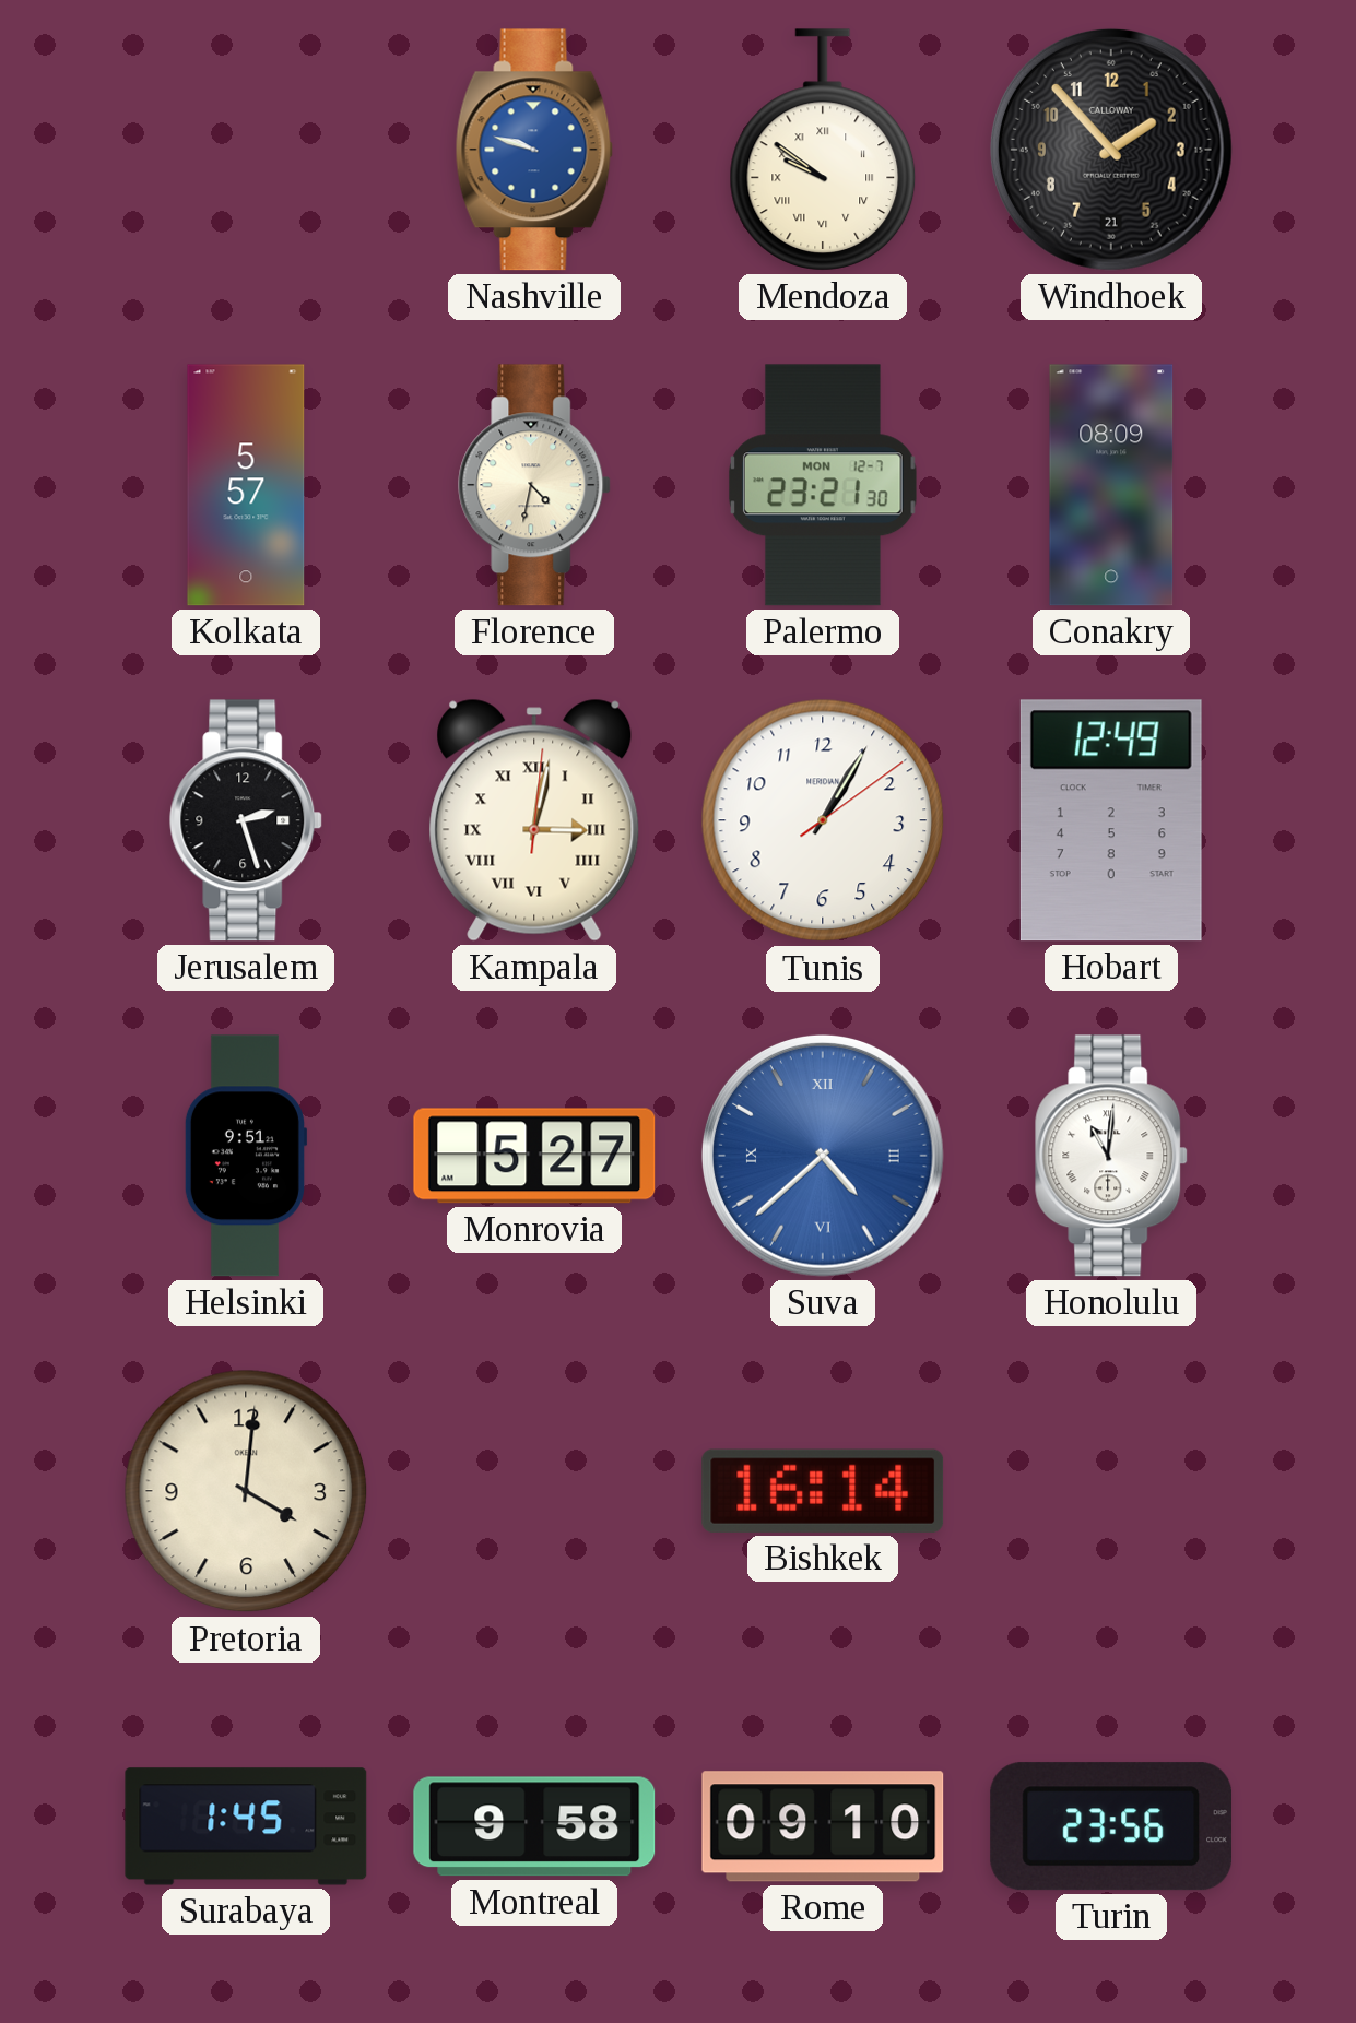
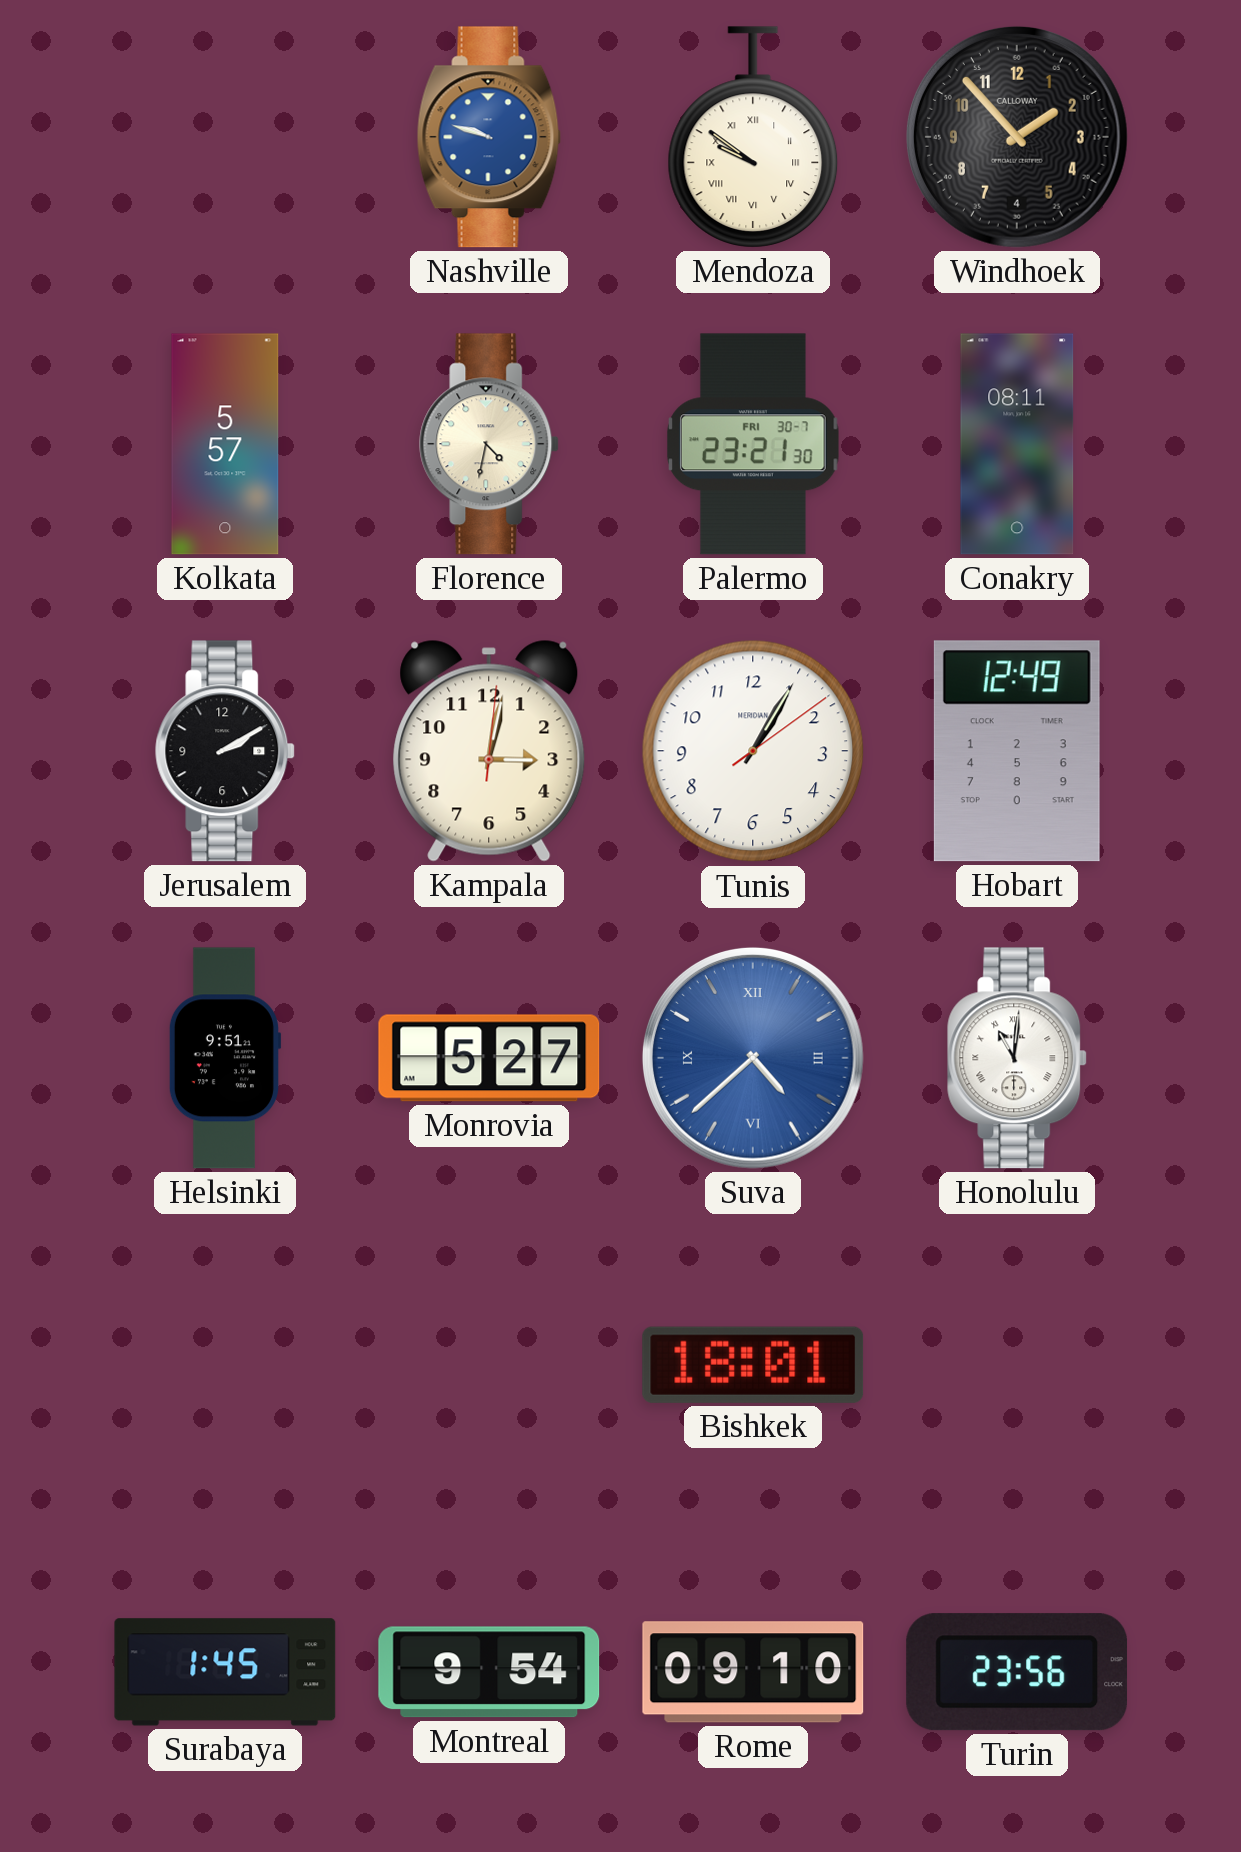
Windhoek date: 21 -> 4 (1017, 137)
Palermo date: MON 12-7 -> FRI 30-7 (754, 444)
Conakry: 08:09 -> 08:11 (1017, 444)
Jerusalem: 2:27 -> 2:10 (226, 751)
Kampala numerals: Roman -> Arabic (489, 751)
Pretoria: 4:01 -> none (246, 1491)
Bishkek: 16:14 -> 18:01 (753, 1365)
Montreal: 9:58 -> 9:54 (489, 1672)
